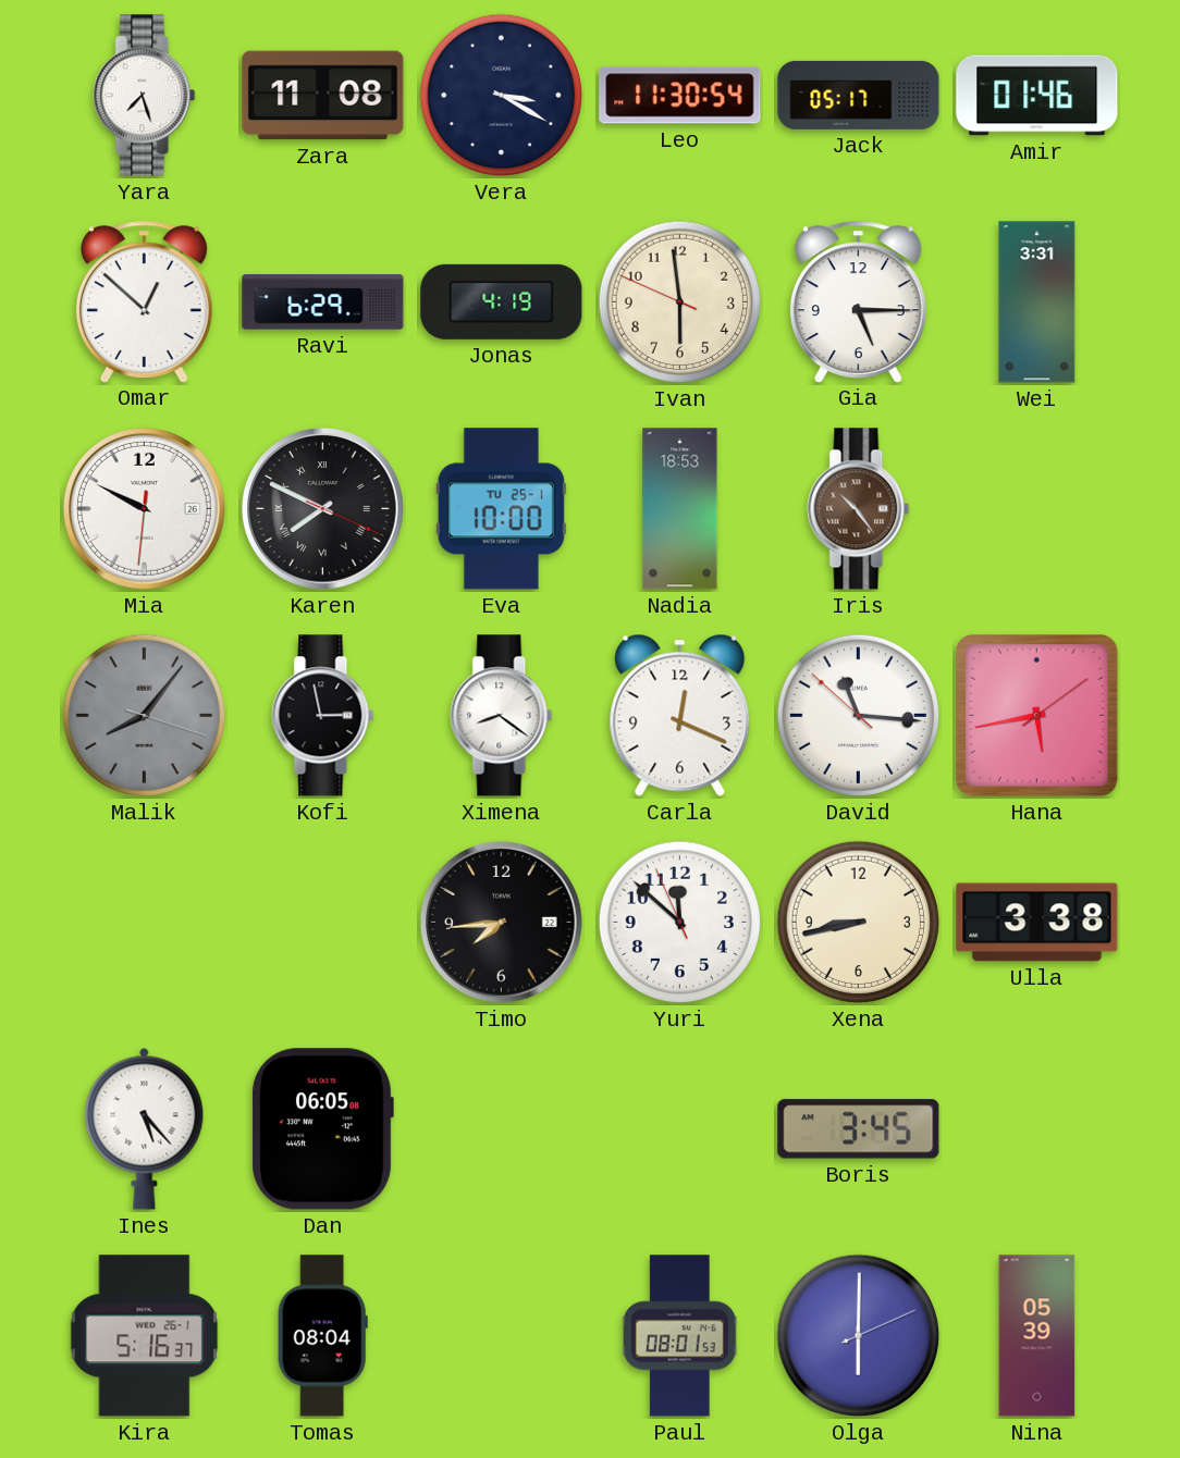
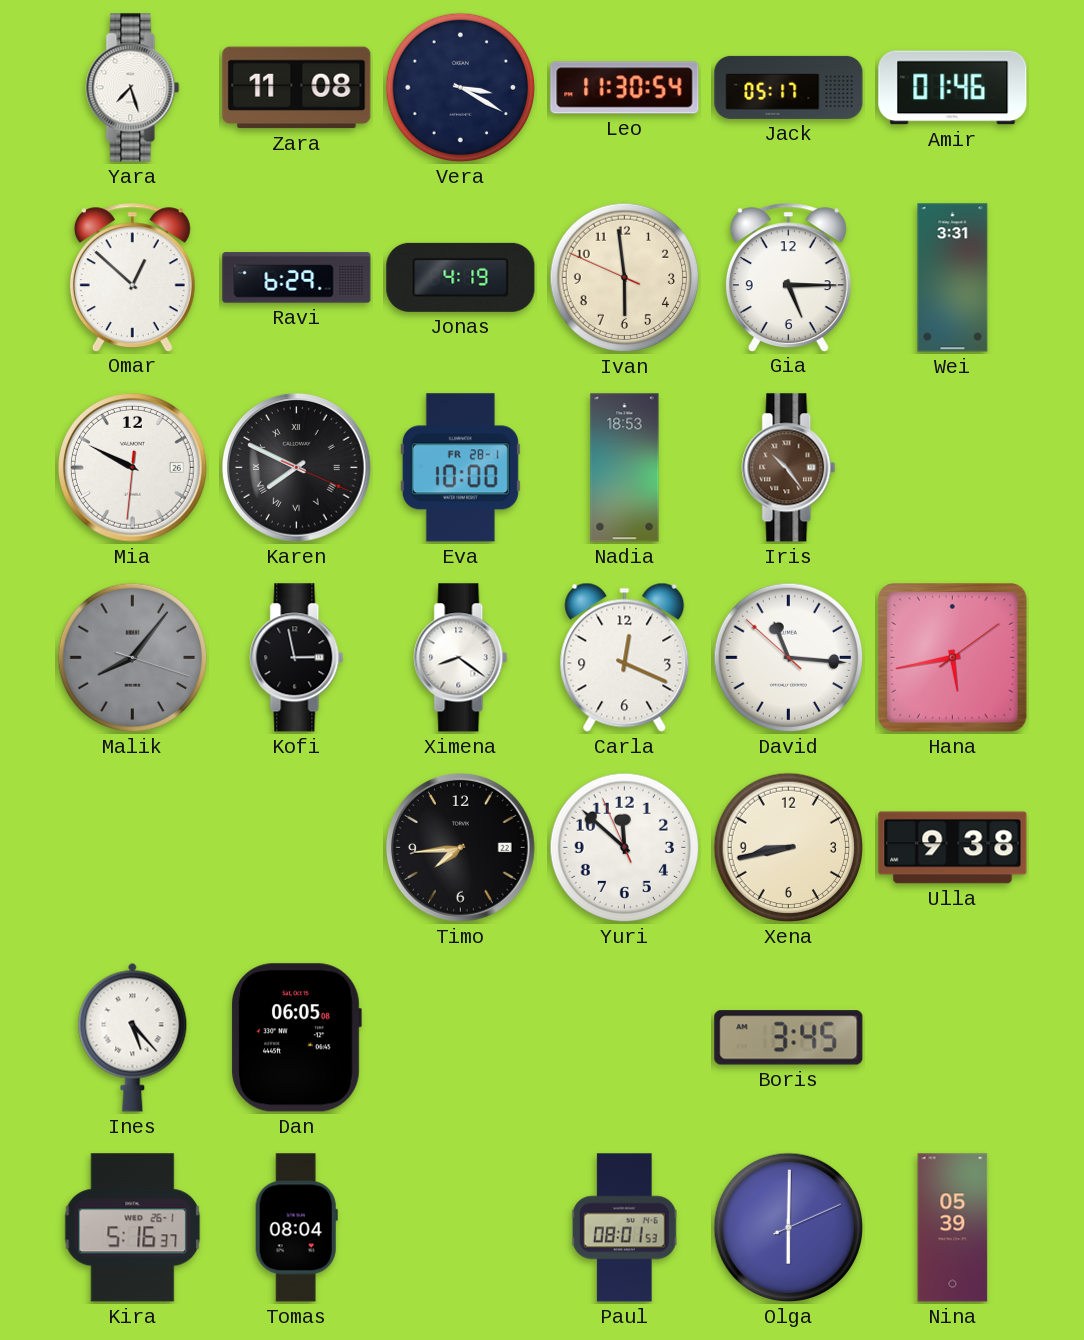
Eva date: TU 25-1 -> FR 28-1 (460, 468)
Ulla: 3:38 -> 9:38 (953, 848)
